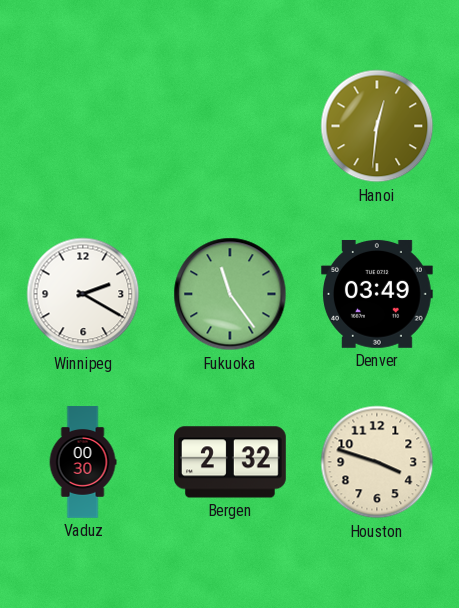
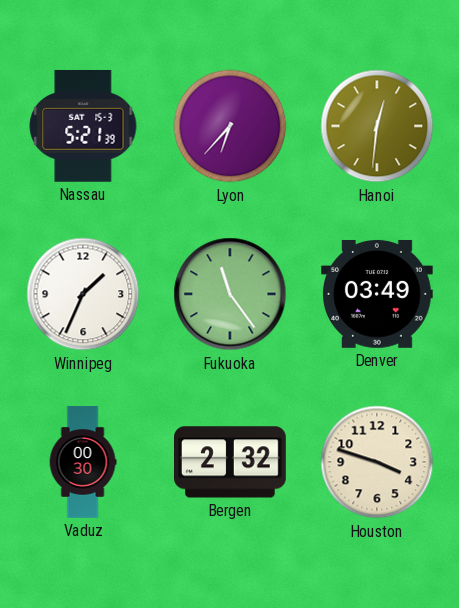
Nassau: none -> 5:21 (83, 126)
Lyon: none -> 6:37 (230, 126)
Winnipeg: 2:20 -> 1:34 (83, 294)
